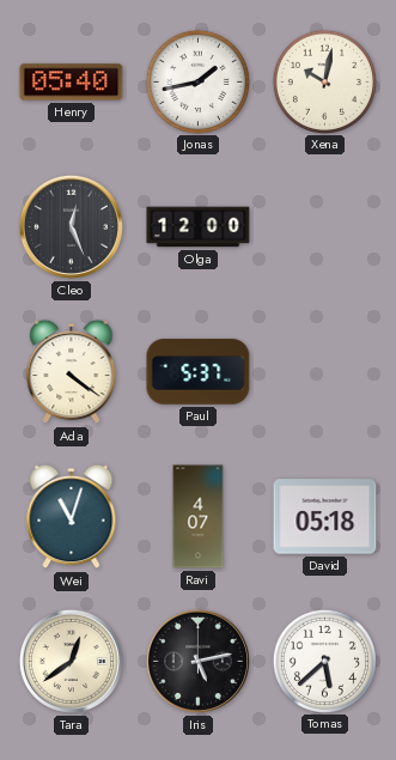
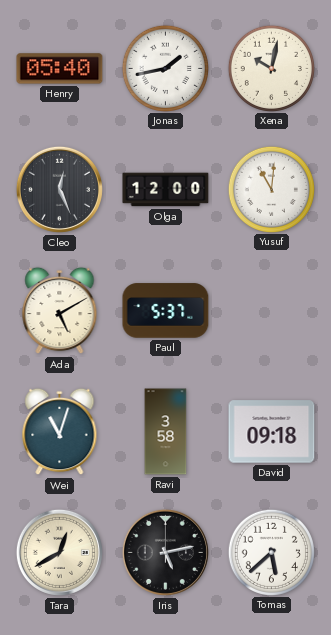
Yusuf: none -> 11:01 (271, 189)
Ada: 4:21 -> 5:10 (60, 311)
Ravi: 4:07 -> 3:58 (166, 432)
David: 05:18 -> 09:18 (272, 432)
Tara: 12:39 -> 12:40 (59, 552)
